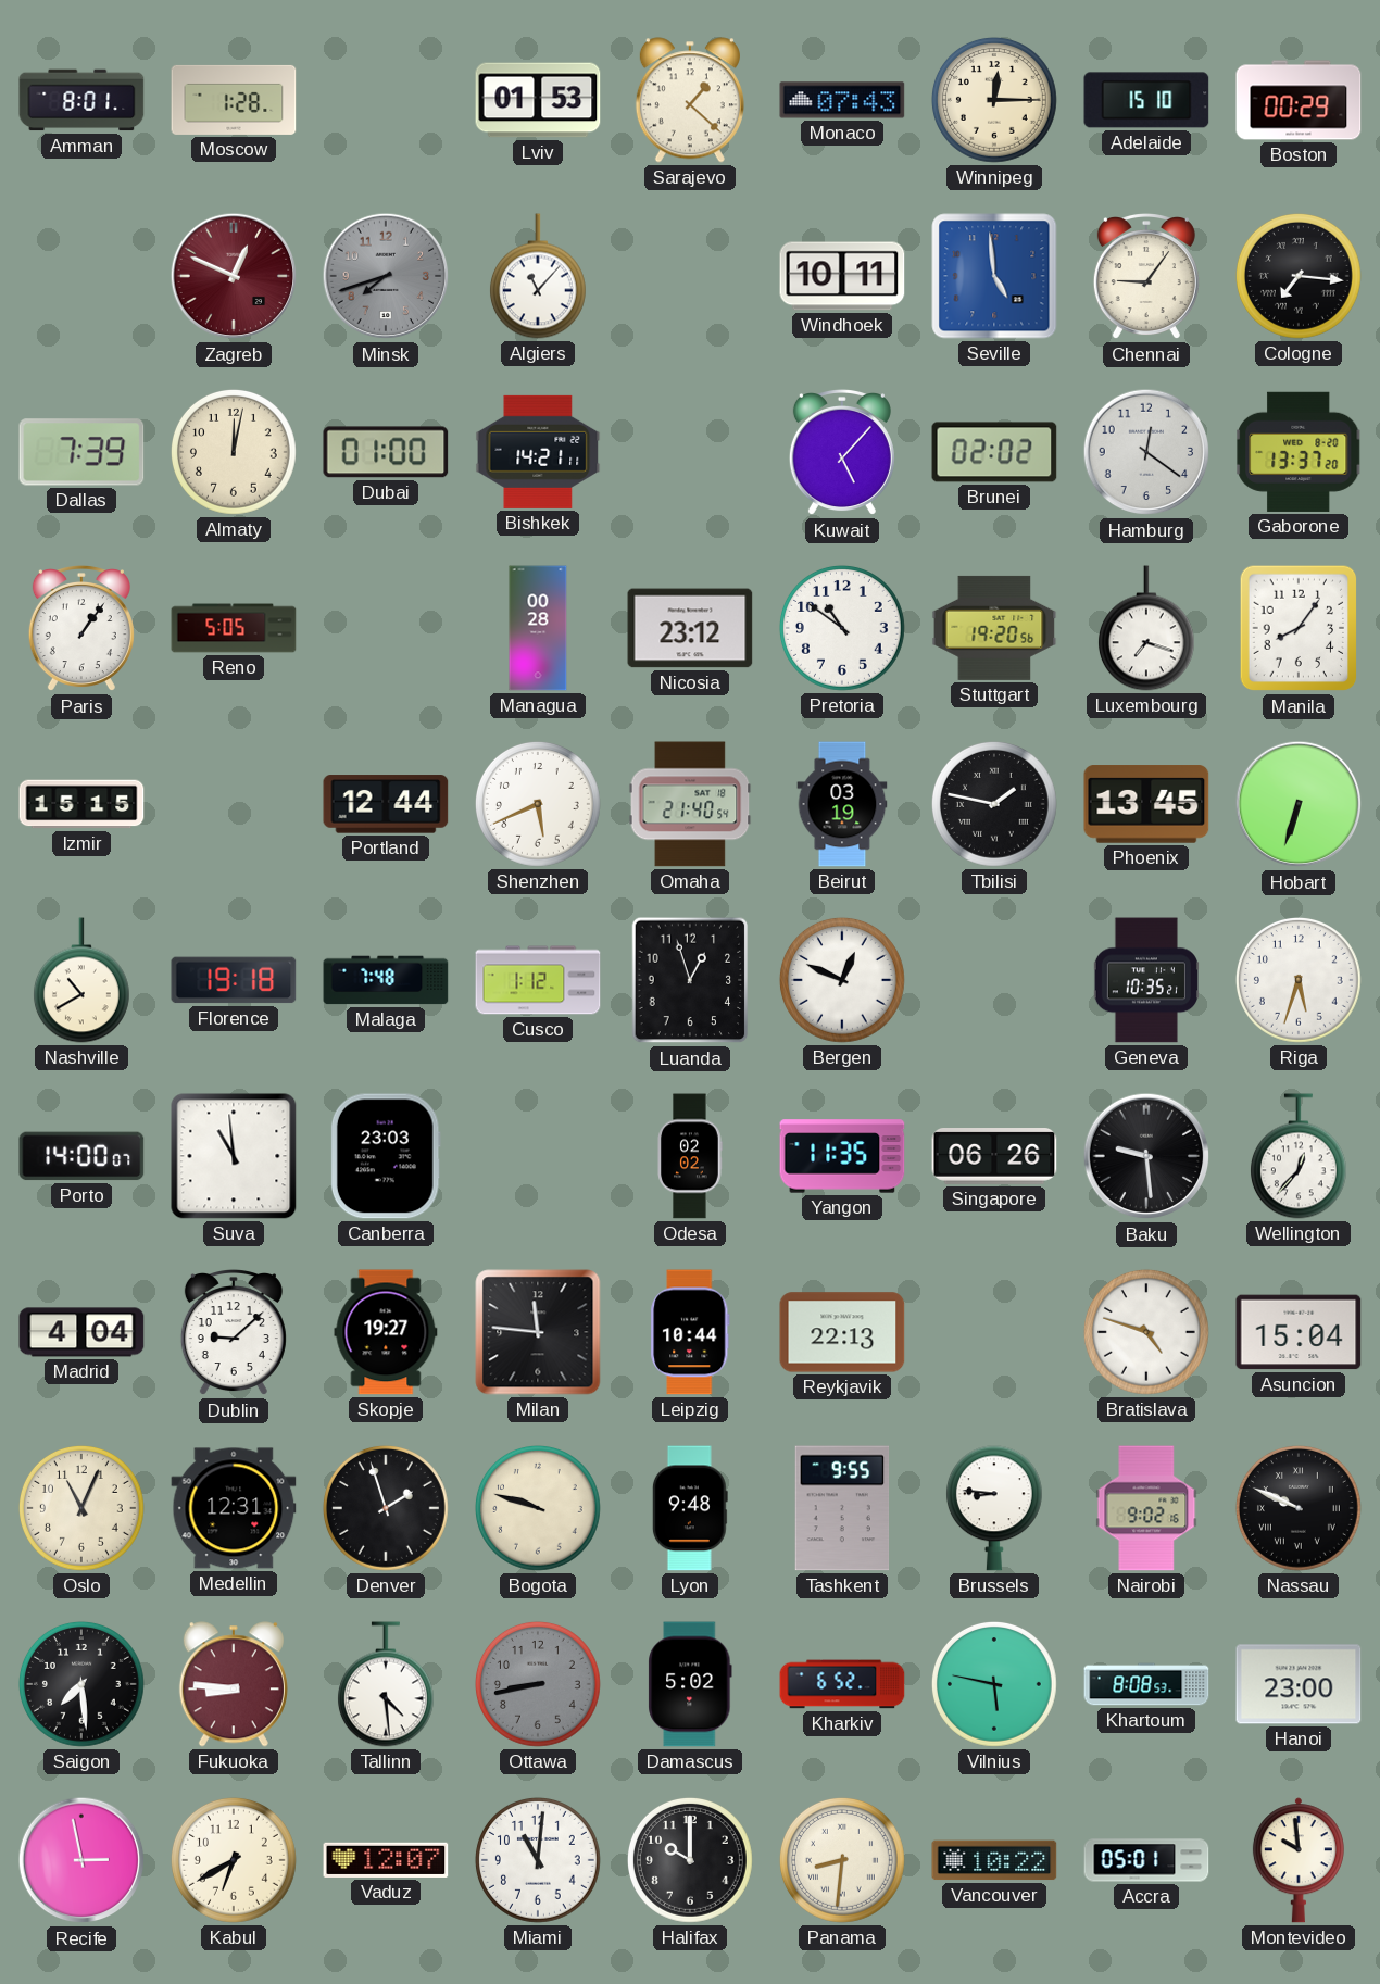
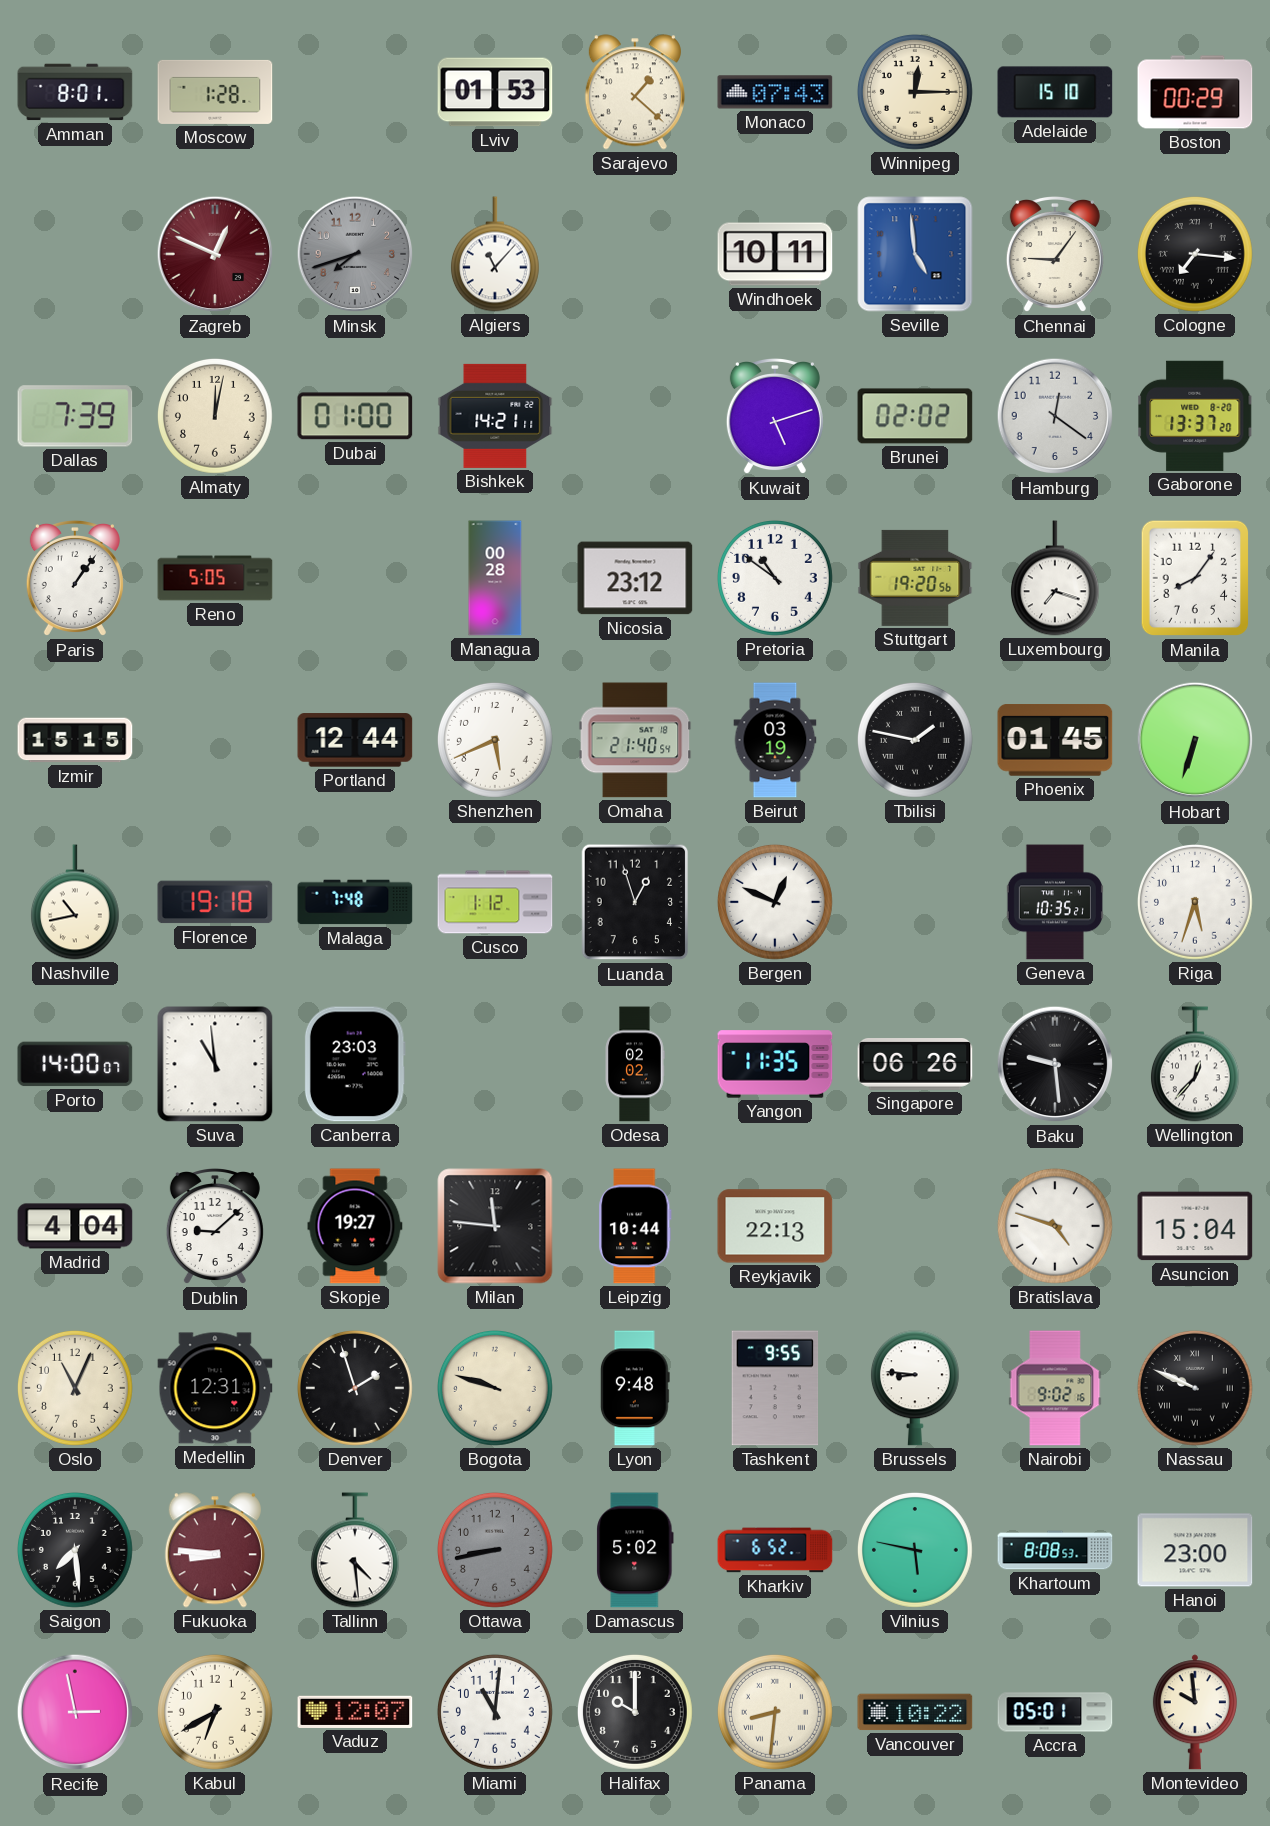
Kuwait: 5:07 -> 5:12 (775, 417)
Phoenix: 13:45 -> 01:45 (1055, 741)
Nashville: 10:40 -> 10:43 (75, 902)
